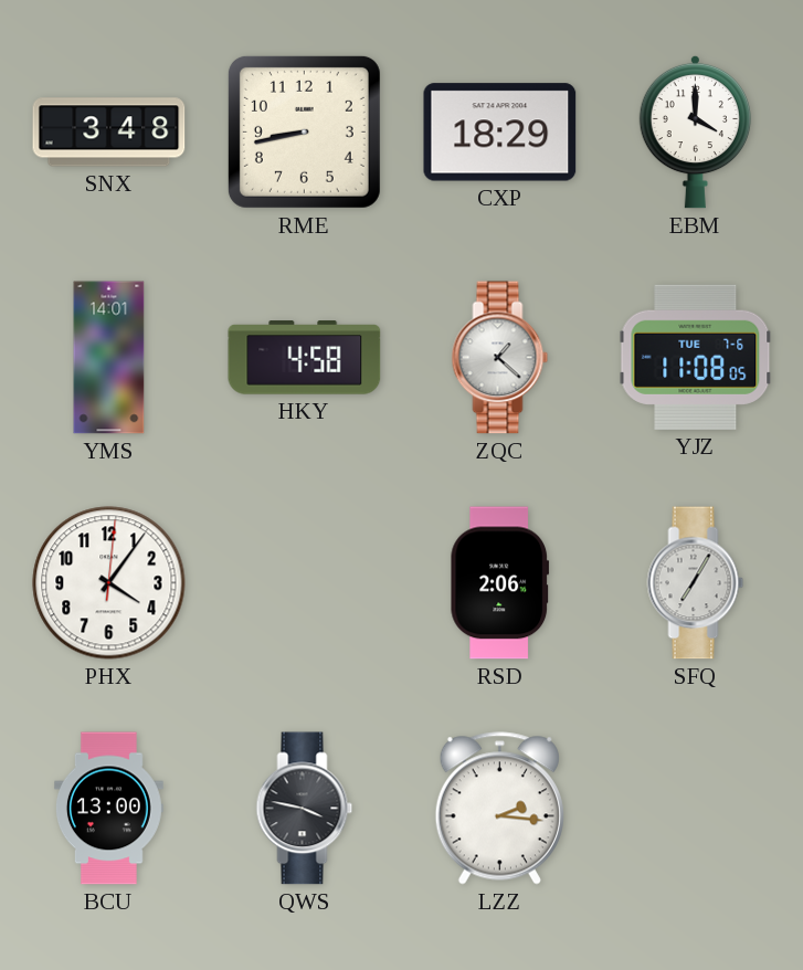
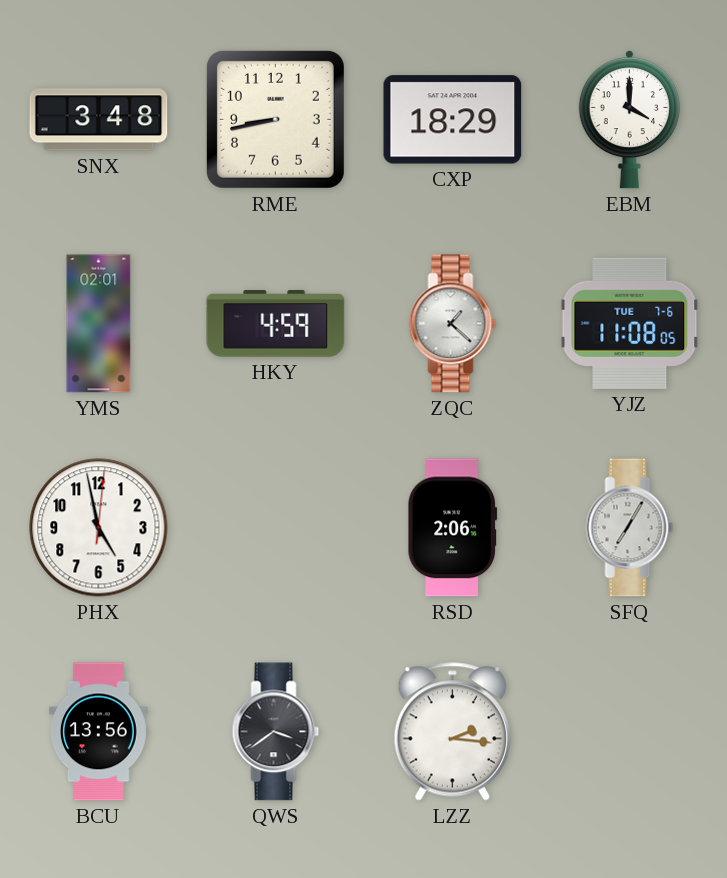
YMS: 14:01 -> 02:01 (99, 324)
HKY: 4:58 -> 4:59 (276, 324)
PHX: 4:06 -> 4:58 (99, 528)
BCU: 13:00 -> 13:56 (98, 732)
QWS: 3:47 -> 3:39 (276, 732)
